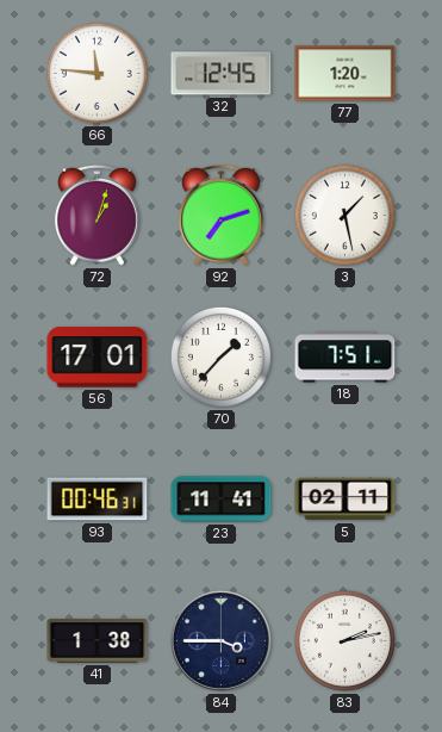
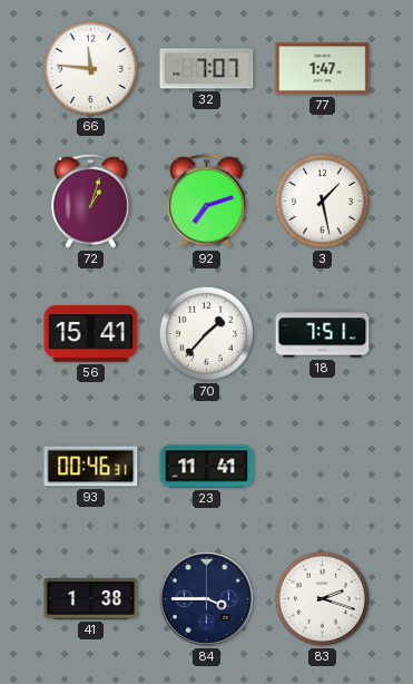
32: 12:45 -> 7:07 (207, 69)
77: 1:20 -> 1:47 (323, 69)
56: 17:01 -> 15:41 (91, 334)
5: 02:11 -> none (345, 500)
83: 2:13 -> 2:18 (322, 598)
